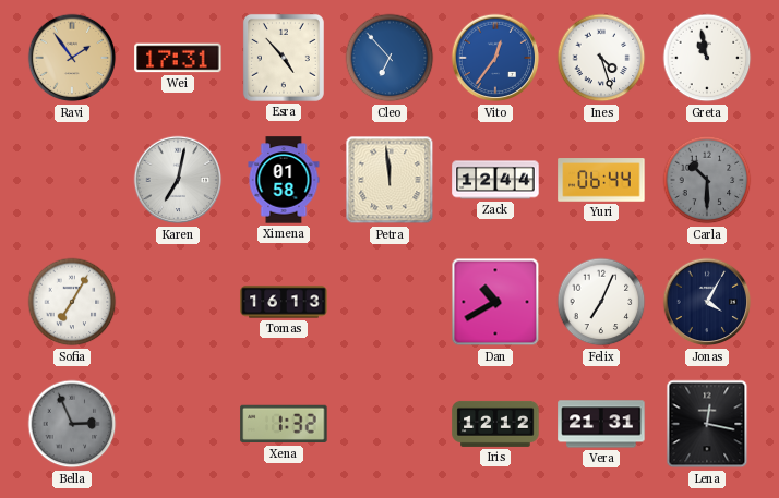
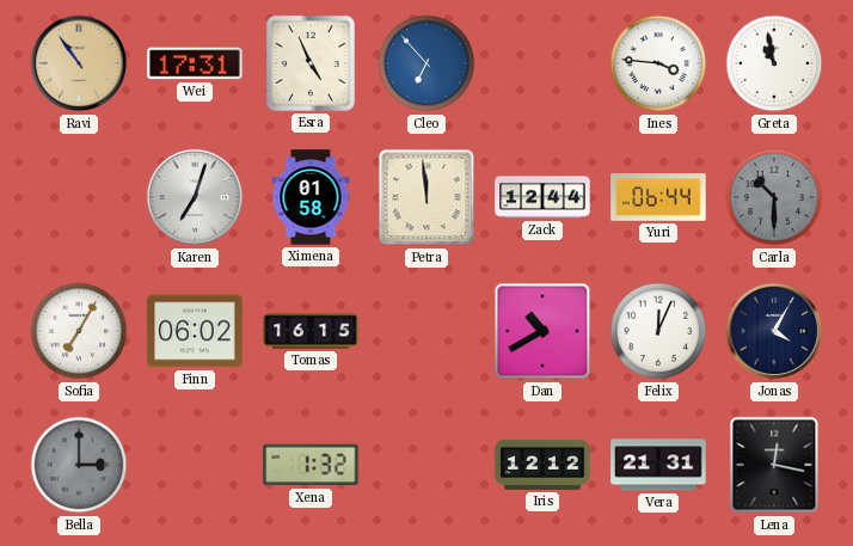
Ravi: 1:54 -> 10:54 (79, 63)
Esra: 4:53 -> 4:56 (311, 63)
Vito: 12:36 -> none (495, 58)
Ines: 4:27 -> 3:46 (658, 63)
Karen: 7:02 -> 7:03 (195, 197)
Finn: none -> 06:02 (195, 331)
Tomas: 16:13 -> 16:15 (311, 331)
Felix: 7:04 -> 12:04 (658, 331)
Bella: 2:56 -> 3:00 (79, 465)
